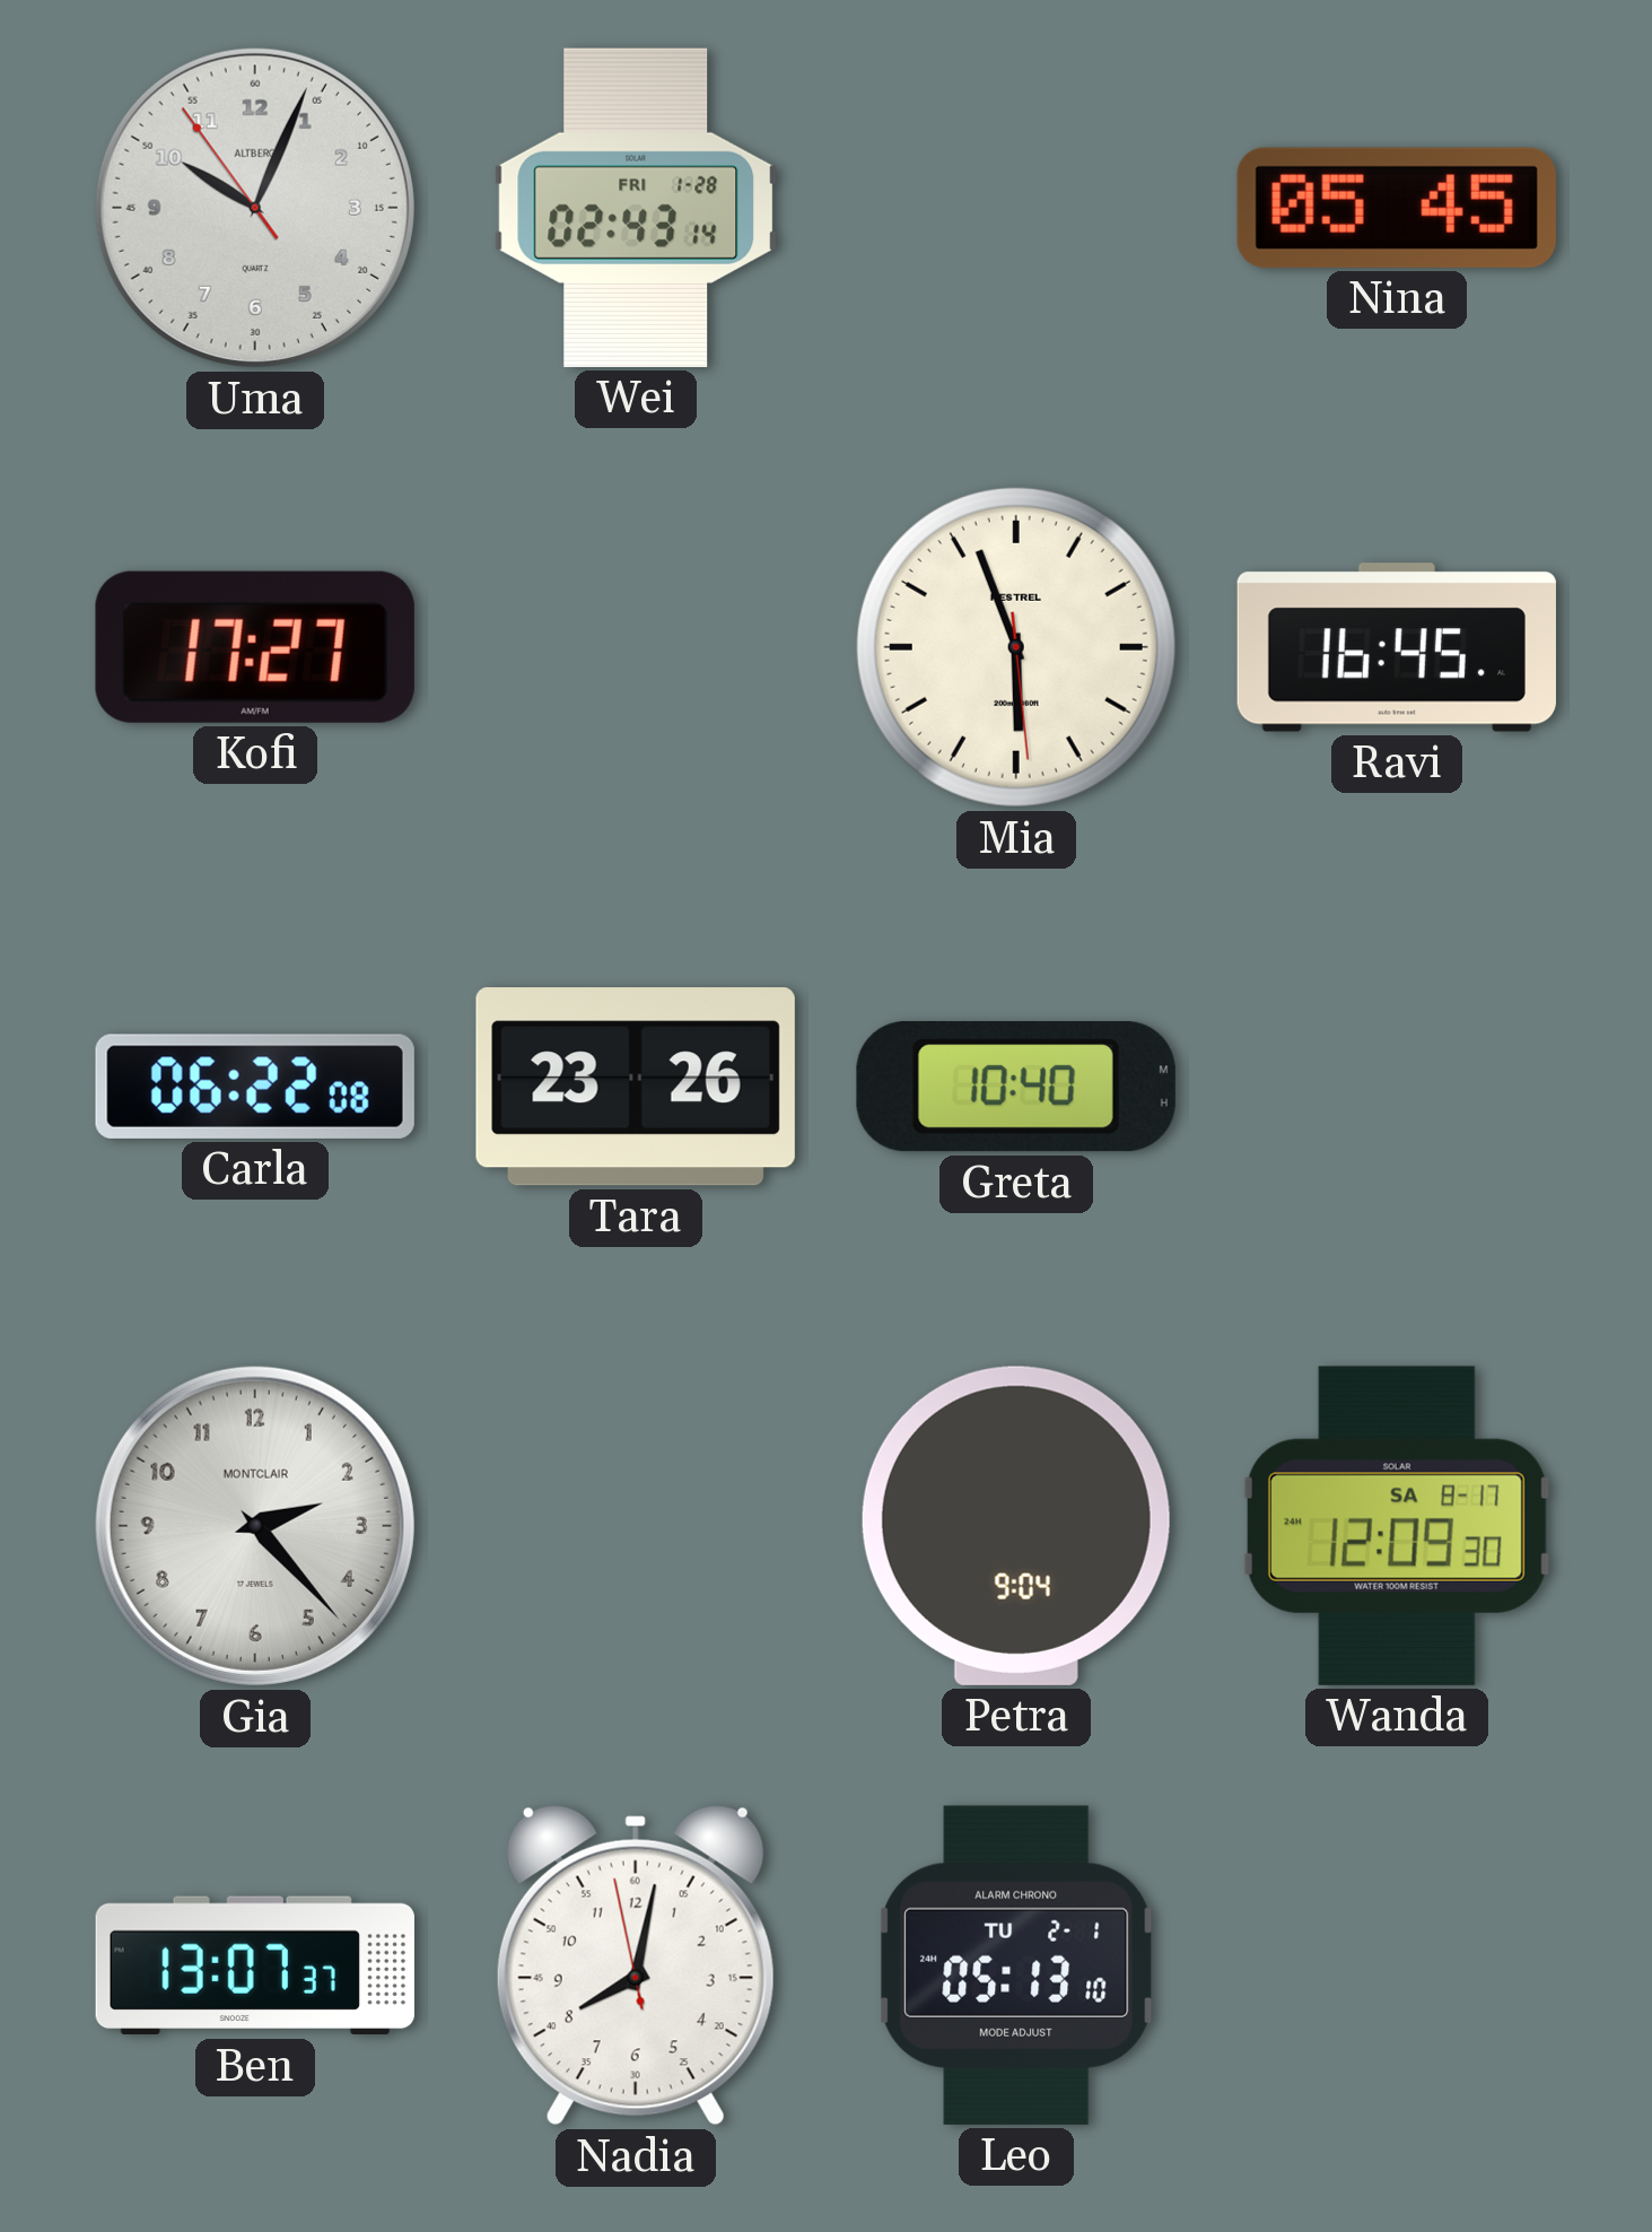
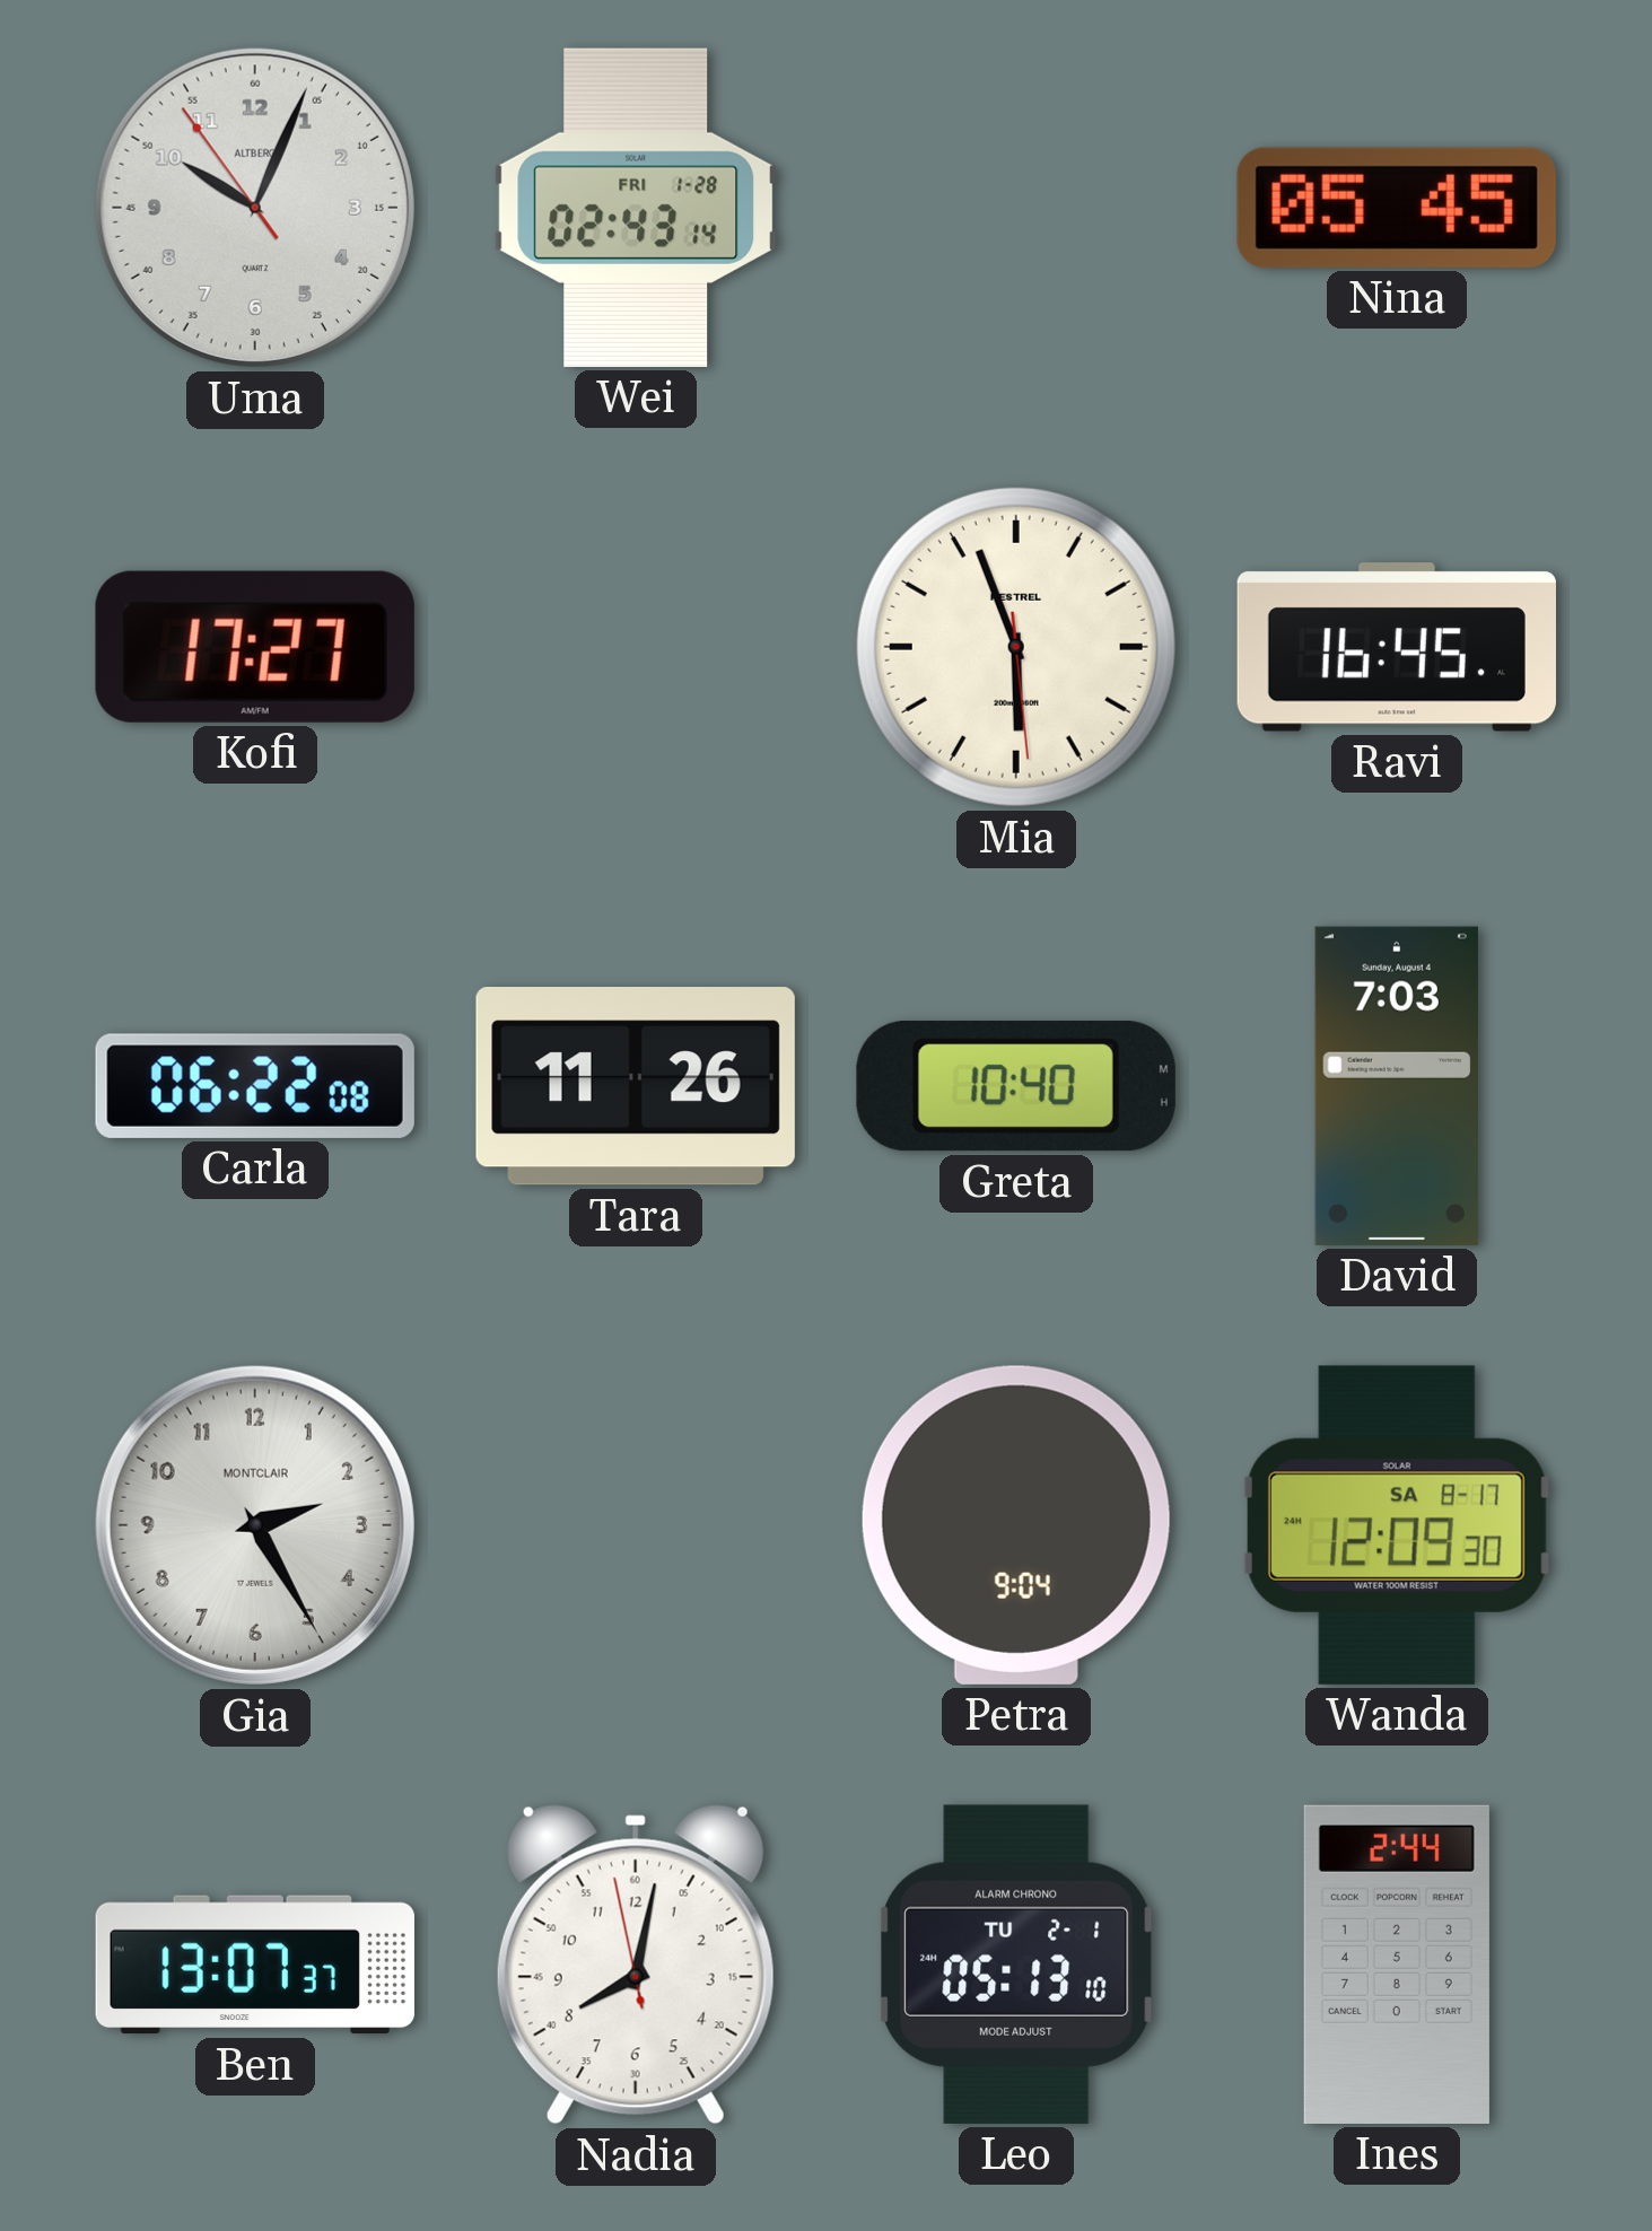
Tara: 23:26 -> 11:26 (636, 1086)
David: none -> 7:03 (1397, 1086)
Gia: 2:23 -> 2:25 (255, 1525)
Ines: none -> 2:44 (1397, 1965)
